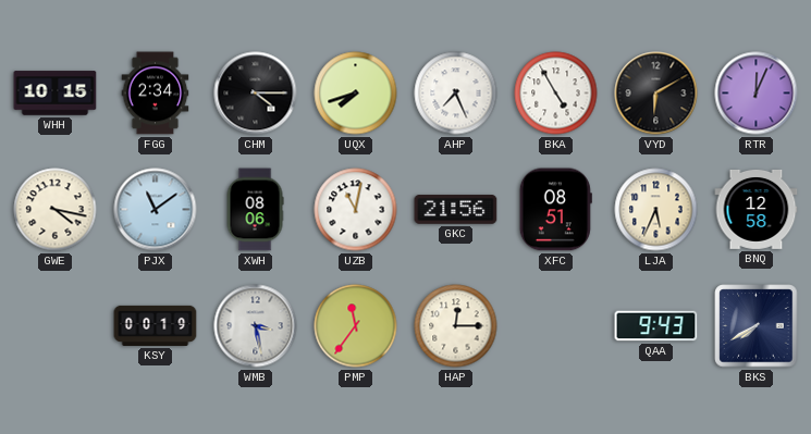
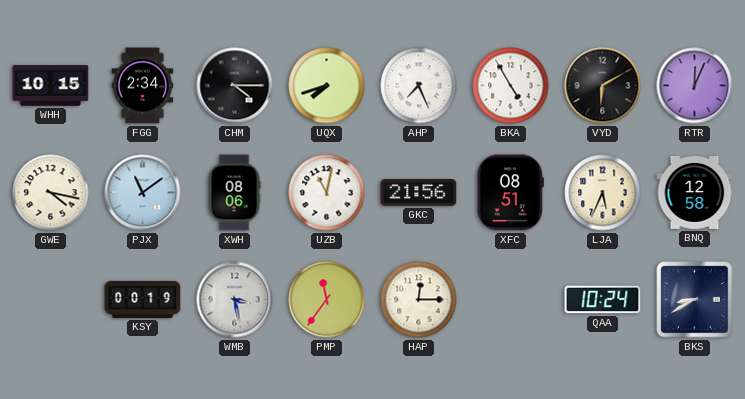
QAA: 9:43 -> 10:24 (603, 300)
BKS: 7:40 -> 8:40 (695, 300)
